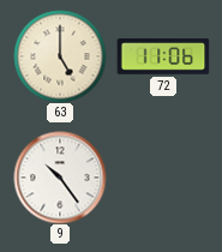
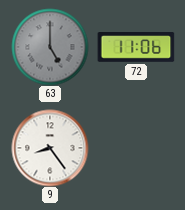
63 dial: cream -> grey (50, 47)
9: 10:24 -> 8:24 (50, 148)
